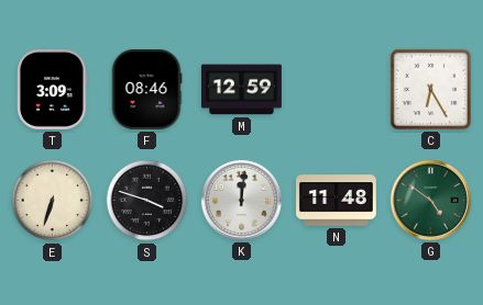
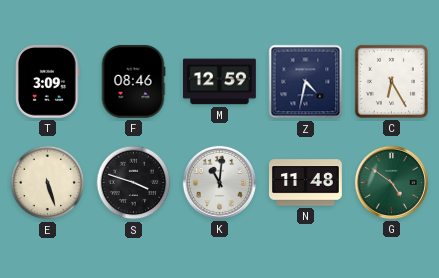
Z: none -> 4:32 (306, 82)
E: 6:33 -> 5:27 (48, 183)
K: 12:01 -> 11:01 (219, 182)
